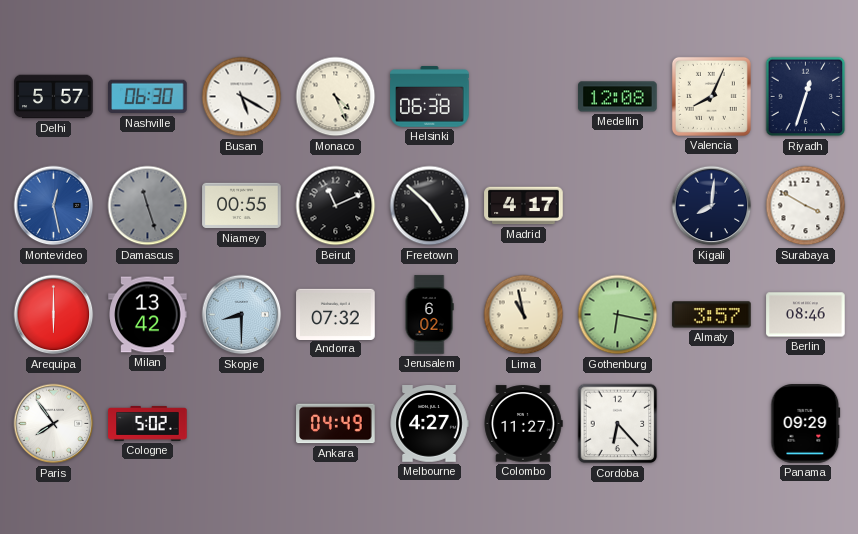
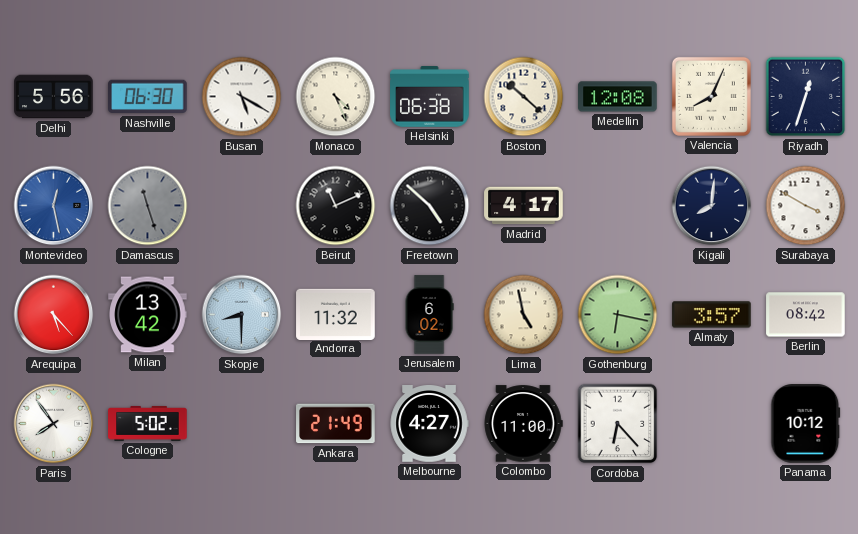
Delhi: 5:57 -> 5:56 (54, 97)
Boston: none -> 10:22 (524, 97)
Niamey: 00:55 -> none (242, 206)
Arequipa: 6:00 -> 5:23 (54, 315)
Andorra: 07:32 -> 11:32 (336, 314)
Lima: 10:58 -> 4:58 (524, 315)
Berlin: 08:46 -> 08:42 (806, 315)
Ankara: 04:49 -> 21:49 (336, 424)
Colombo: 11:27 -> 11:00 (523, 424)
Panama: 09:29 -> 10:12 (806, 424)
